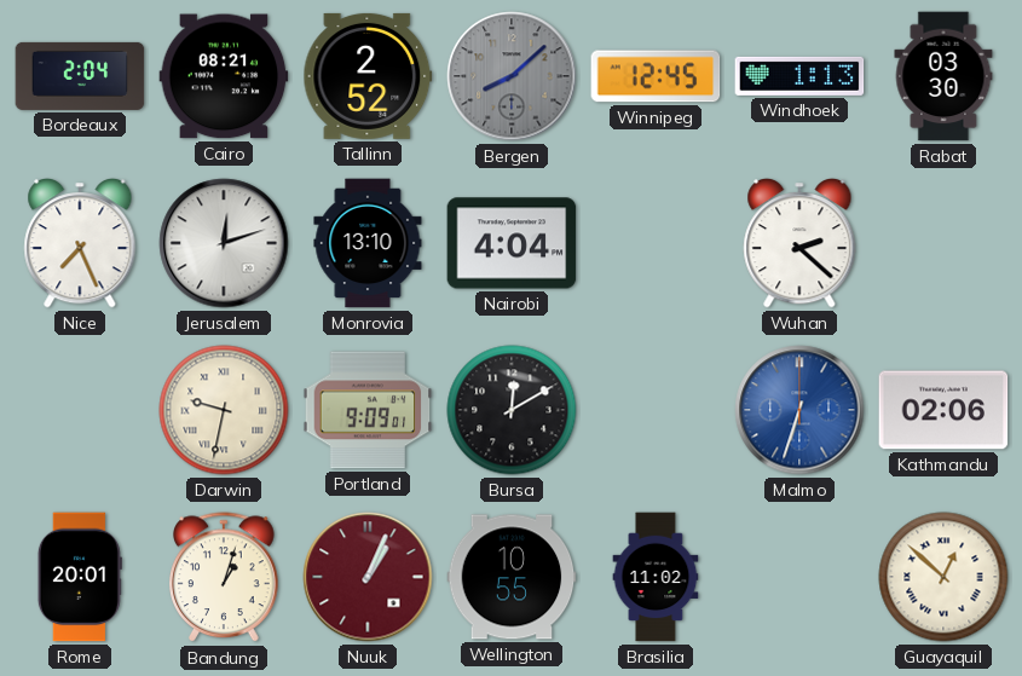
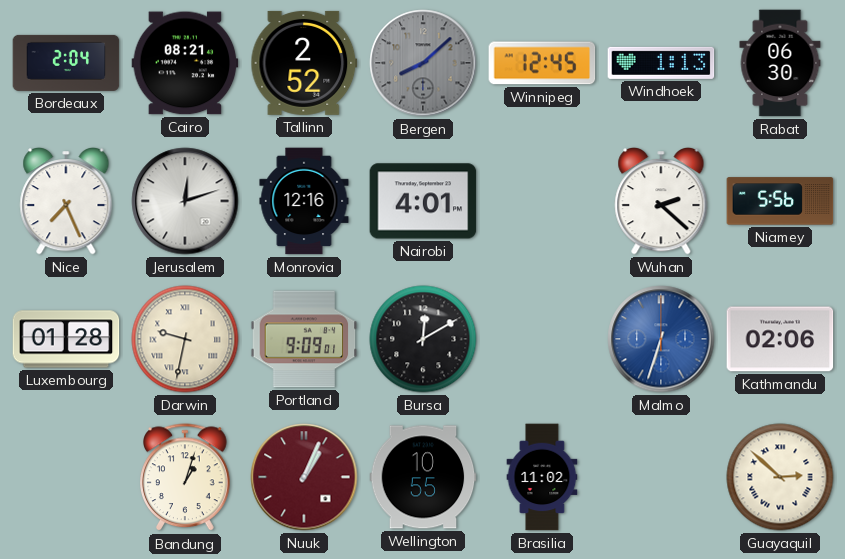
Rabat: 03:30 -> 06:30 (780, 63)
Monrovia: 13:10 -> 12:16 (304, 201)
Nairobi: 4:04 -> 4:01 (423, 201)
Niamey: none -> 5:56 (780, 201)
Luxembourg: none -> 01:28 (66, 339)
Rome: 20:01 -> none (80, 577)
Guayaquil: 12:52 -> 2:52 (780, 477)
